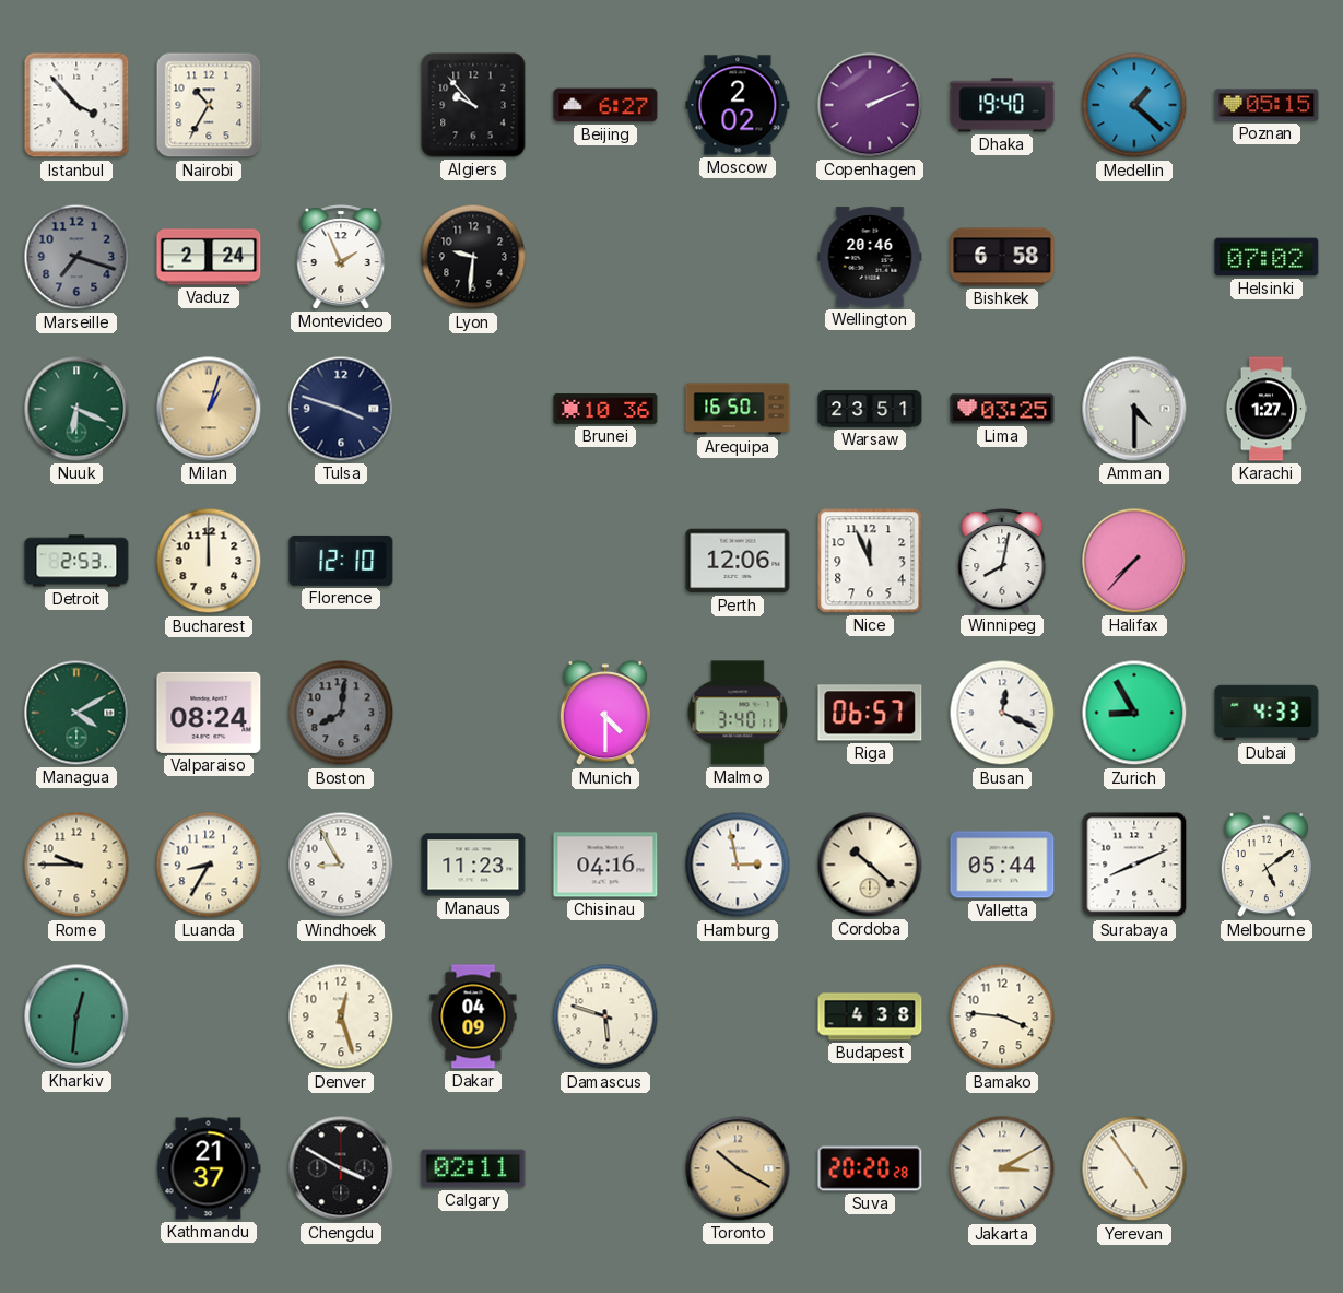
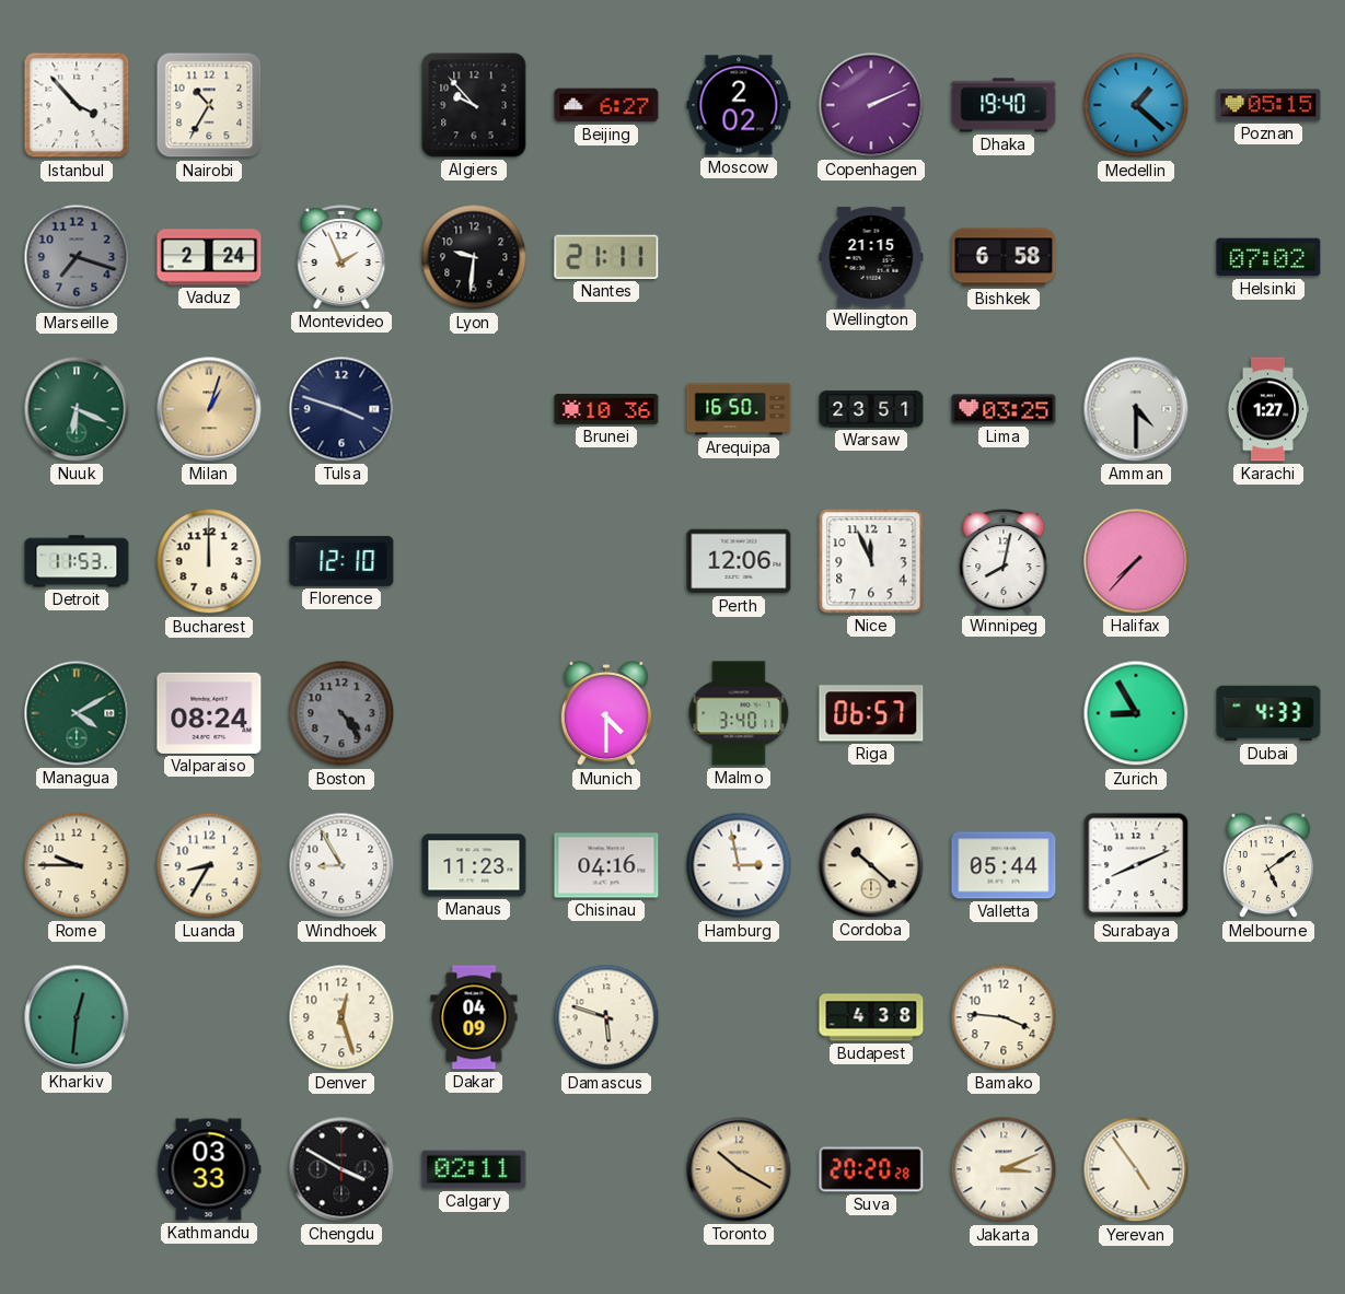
Nantes: none -> 21:11 (606, 257)
Wellington: 20:46 -> 21:15 (871, 257)
Detroit: 2:53 -> 11:53 (77, 561)
Boston: 8:01 -> 4:24 (341, 713)
Busan: 12:19 -> none (1002, 713)
Kathmandu: 21:37 -> 03:33 (209, 1169)
Jakarta: 3:10 -> 3:11 (1004, 1169)
